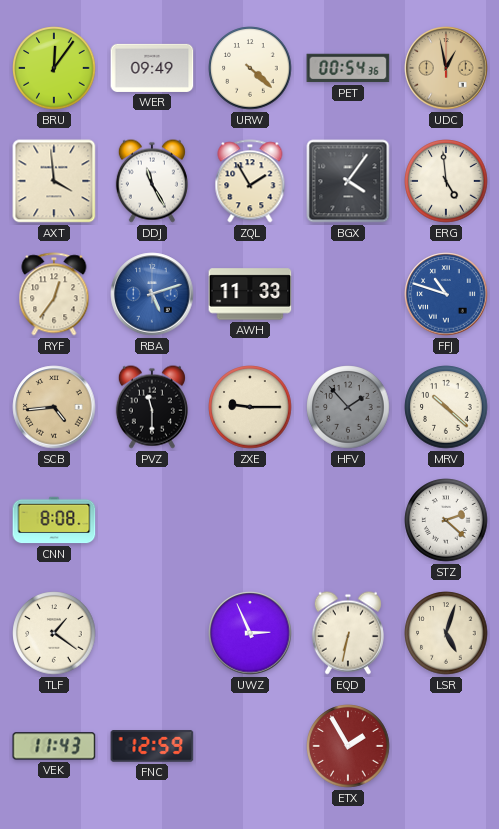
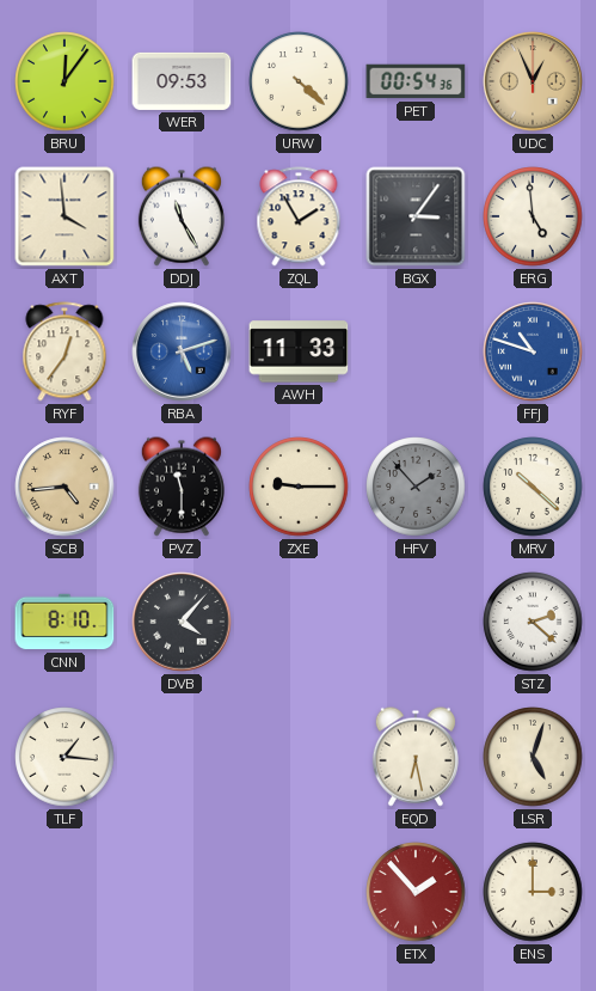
WER: 09:49 -> 09:53 (182, 81)
UDC: 12:58 -> 12:56 (533, 81)
BGX: 4:06 -> 3:06 (416, 216)
CNN: 8:08 -> 8:10 (64, 622)
DVB: none -> 4:07 (182, 622)
TLF: 1:21 -> 1:16 (64, 757)
UWZ: 2:56 -> none (250, 633)
EQD: 6:32 -> 6:28 (416, 757)
VEK: 11:43 -> none (54, 746)
FNC: 12:59 -> none (152, 746)
ETX: 1:55 -> 1:53 (416, 892)
ENS: none -> 3:00 (533, 892)
